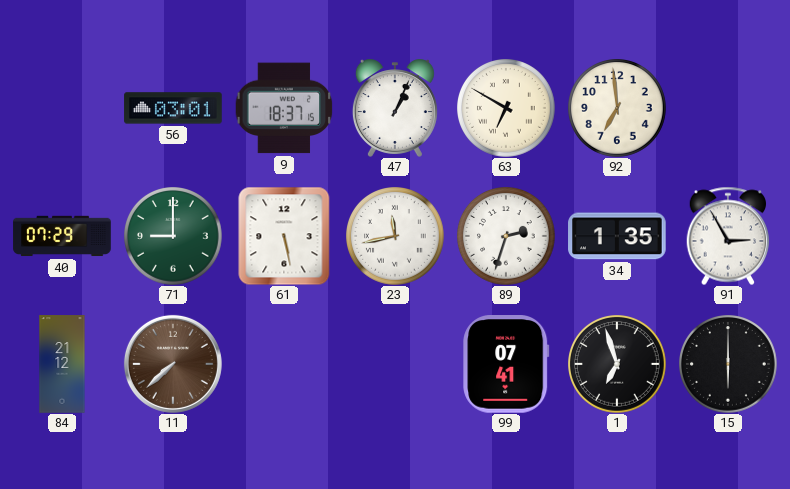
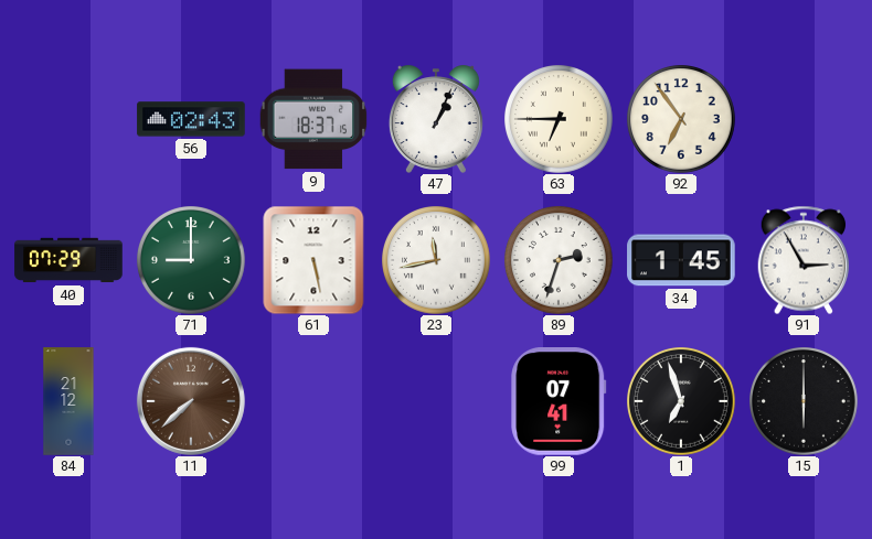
56: 03:01 -> 02:43 (191, 119)
63: 6:50 -> 6:45 (560, 120)
92: 6:59 -> 6:54 (682, 120)
34: 1:35 -> 1:45 (681, 260)
